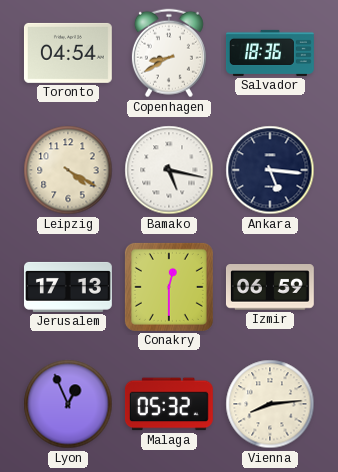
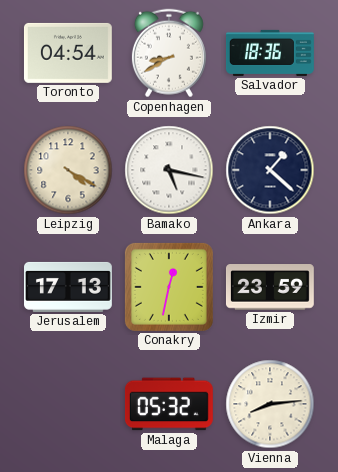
Ankara: 5:16 -> 1:22 (270, 170)
Conakry: 12:30 -> 12:32 (169, 287)
Izmir: 06:59 -> 23:59 (270, 287)
Lyon: 12:56 -> none (68, 404)
